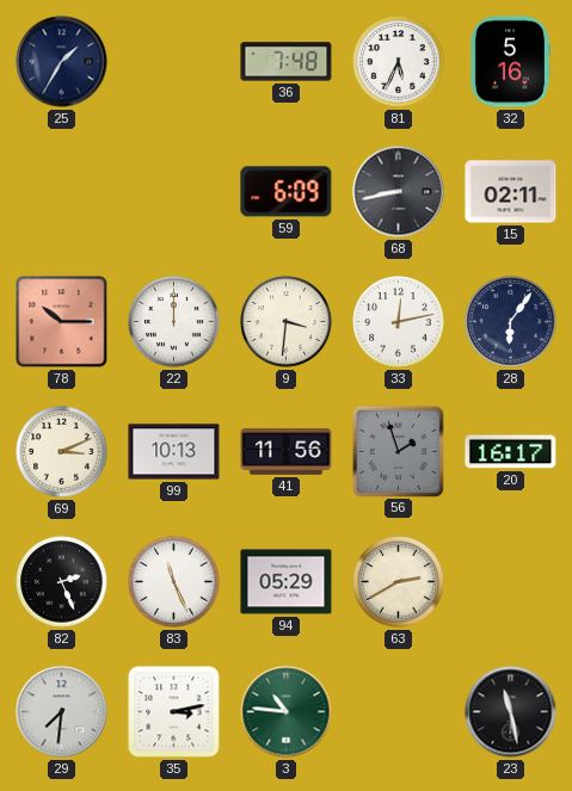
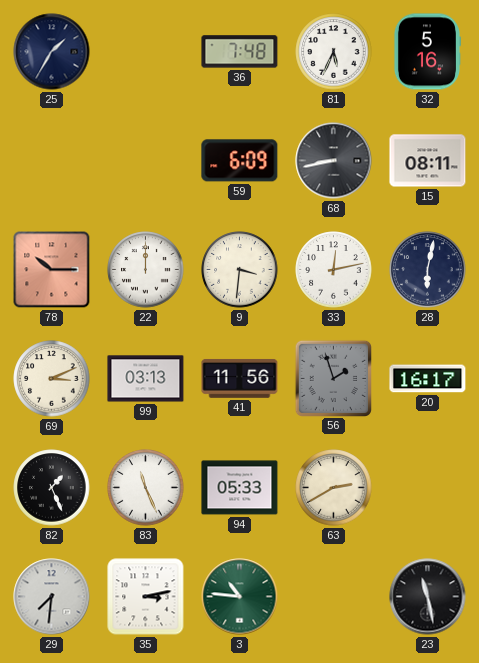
15: 02:11 -> 08:11 (428, 161)
28: 6:06 -> 6:02 (428, 270)
99: 10:13 -> 03:13 (146, 379)
82: 2:26 -> 1:26 (52, 488)
94: 05:29 -> 05:33 (240, 488)
